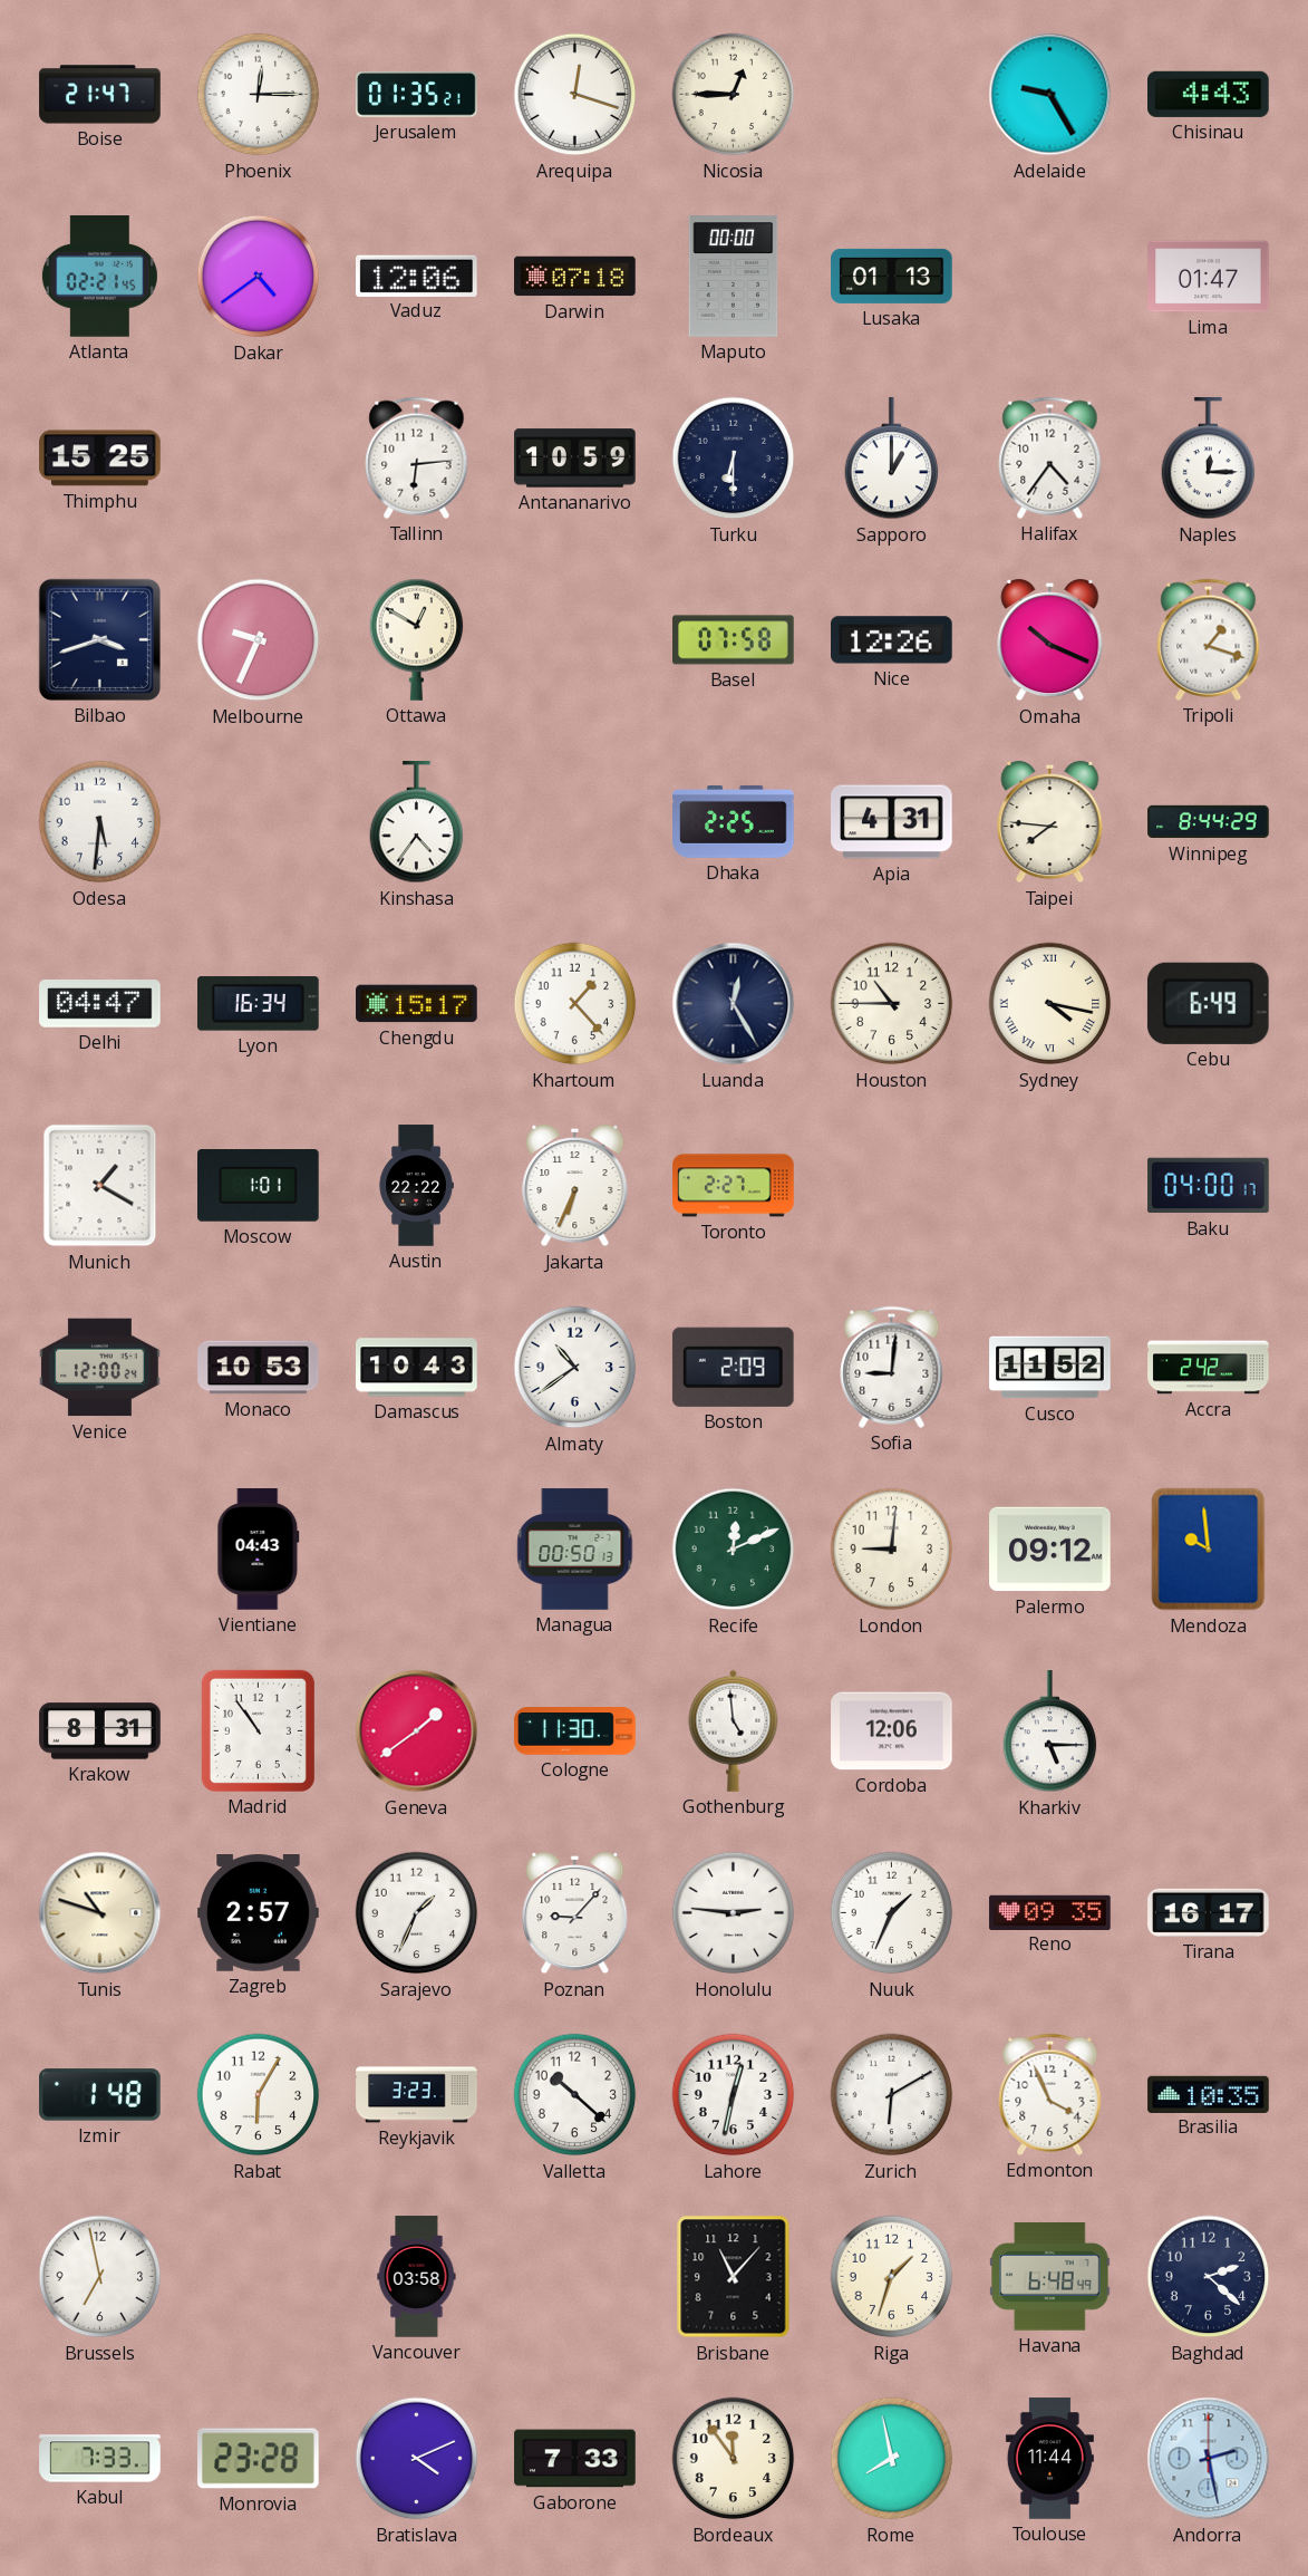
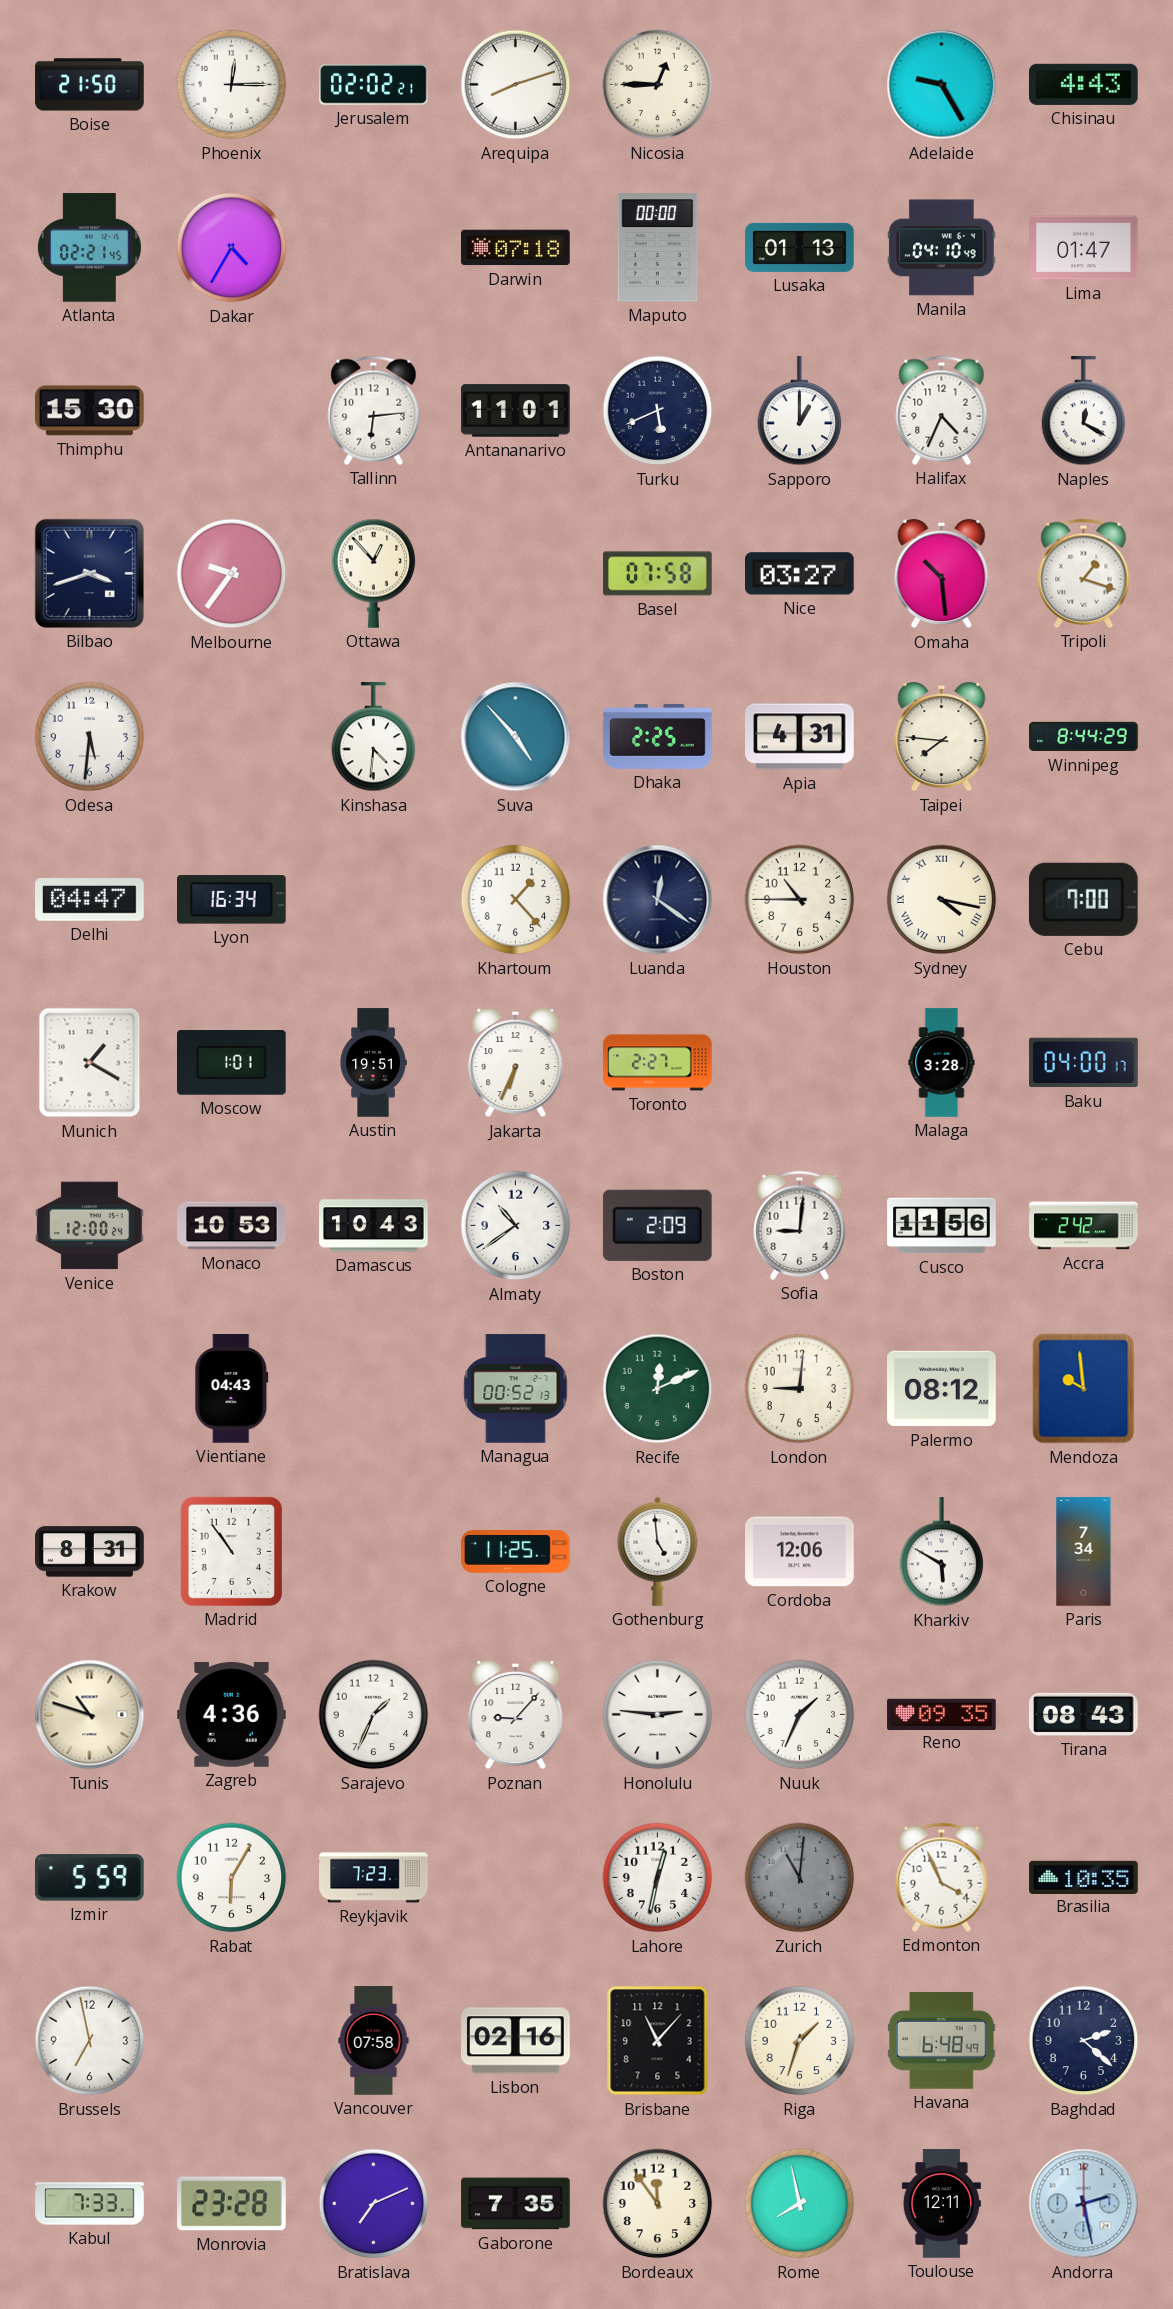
Boise: 21:47 -> 21:50 (90, 85)
Jerusalem: 01:35 -> 02:02 (374, 85)
Arequipa: 12:18 -> 8:12 (516, 85)
Dakar: 4:39 -> 4:35 (232, 248)
Vaduz: 12:06 -> none (417, 276)
Manila: none -> 04:10 (942, 248)
Thimphu: 15:25 -> 15:30 (90, 411)
Antananarivo: 10:59 -> 11:01 (516, 411)
Turku: 6:30 -> 5:41 (658, 411)
Halifax: 4:36 -> 4:34 (942, 410)
Naples: 12:15 -> 12:20 (1084, 411)
Melbourne: 9:34 -> 9:36 (232, 574)
Ottawa: 12:50 -> 12:53 (374, 573)
Nice: 12:26 -> 03:27 (800, 574)
Omaha: 10:19 -> 10:29 (942, 574)
Kinshasa: 4:36 -> 4:31 (374, 737)
Suva: none -> 4:53 (516, 737)
Chengdu: 15:17 -> none (417, 1004)
Luanda: 12:25 -> 12:21 (658, 900)
Cebu: 6:49 -> 7:00 (1083, 899)
Austin: 22:22 -> 19:51 (373, 1063)
Malaga: none -> 3:28 (942, 1063)
Cusco: 11:52 -> 11:56 (942, 1226)
Managua: 00:50 -> 00:52 (516, 1389)
Palermo: 09:12 -> 08:12 (942, 1389)
Geneva: 1:39 -> none (417, 1731)
Cologne: 11:30 -> 11:25 (516, 1552)
Kharkiv: 5:15 -> 5:50 (942, 1552)
Paris: none -> 7:34 (1084, 1552)
Zagreb: 2:57 -> 4:36 (232, 1715)
Tirana: 16:17 -> 08:43 (1084, 1714)
Izmir: 1:48 -> 5:59 (90, 1878)
Reykjavik: 3:23 -> 7:23 (374, 1878)
Valletta: 10:22 -> none (575, 2095)
Zurich: 6:10 -> 11:01 (800, 1878)
Zurich dial: white -> grey (800, 1878)
Vancouver: 03:58 -> 07:58 (374, 2041)
Lisbon: none -> 02:16 (516, 2041)
Bratislava: 4:11 -> 7:11 (374, 2204)
Gaborone: 7:33 -> 7:35 (516, 2204)
Toulouse: 11:44 -> 12:11 (941, 2204)
